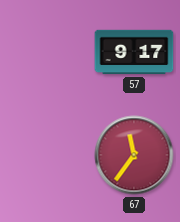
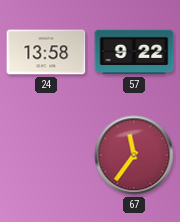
24: none -> 13:58 (46, 52)
57: 9:17 -> 9:22 (134, 52)
